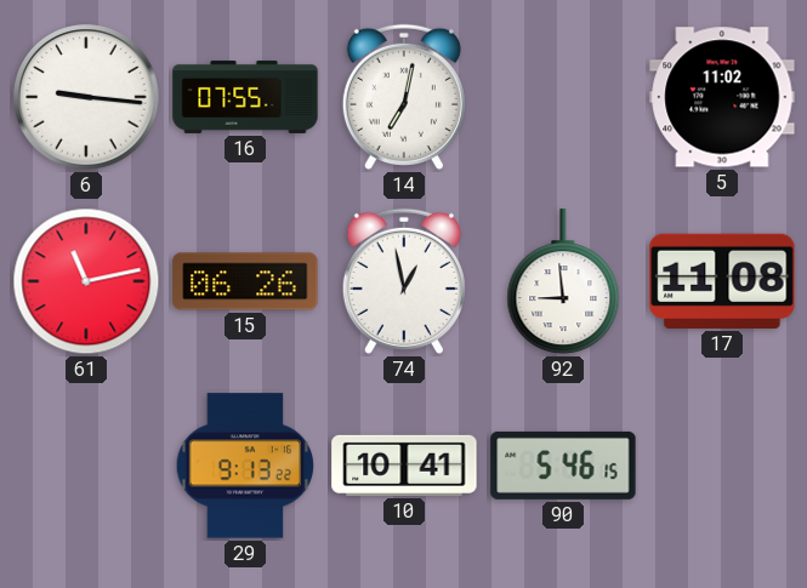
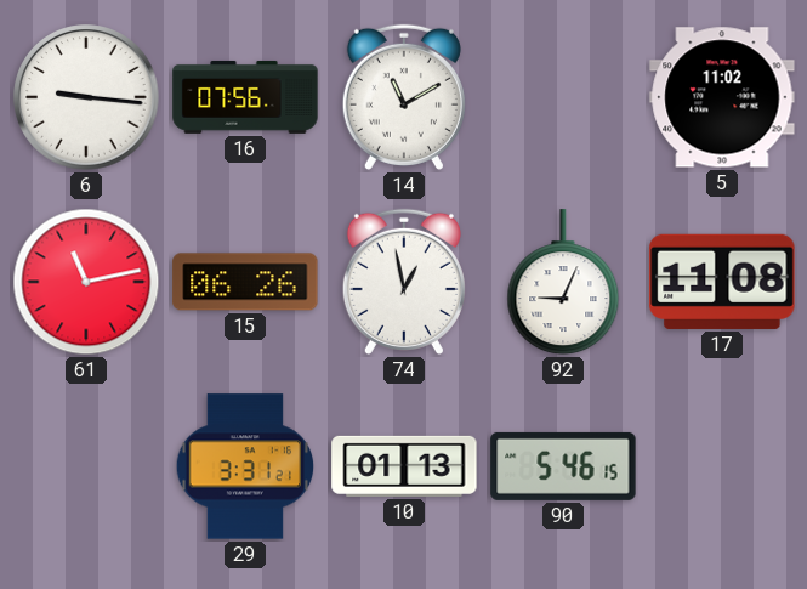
16: 07:55 -> 07:56 (245, 97)
14: 7:02 -> 11:10 (404, 97)
92: 8:59 -> 9:04 (563, 283)
29: 9:13 -> 3:31 (245, 466)
10: 10:41 -> 01:13 (404, 466)
